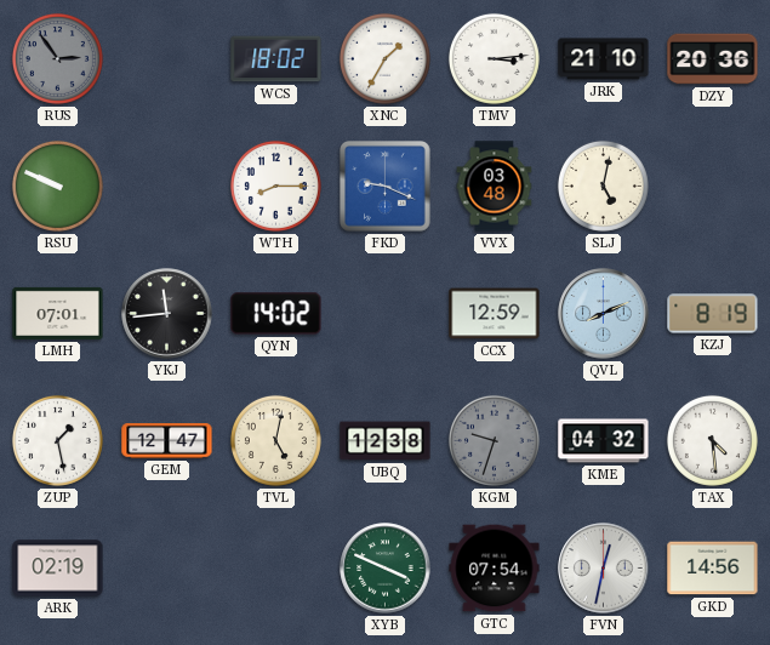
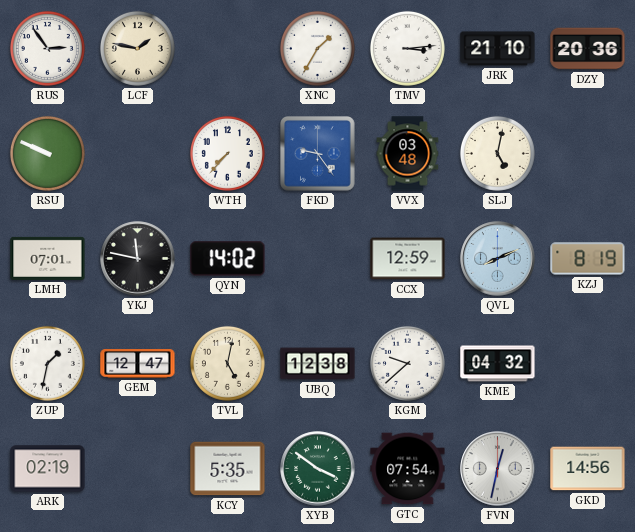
RUS dial: grey -> white (47, 48)
LCF: none -> 1:47 (137, 48)
WCS: 18:02 -> none (276, 59)
WTH: 8:15 -> 7:37 (227, 153)
FKD: 9:19 -> 9:24 (318, 154)
YKJ: 11:44 -> 11:47 (138, 259)
ZUP: 1:28 -> 1:32 (47, 363)
KGM: 9:33 -> 9:38 (407, 363)
KGM dial: grey -> white (407, 363)
TAX: 4:29 -> none (712, 440)
KCY: none -> 5:35 (228, 469)
XYB: 3:49 -> 3:51 (318, 469)
